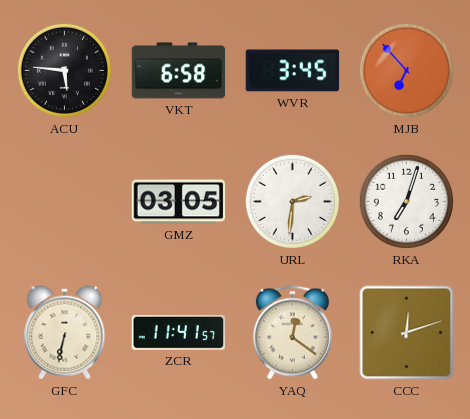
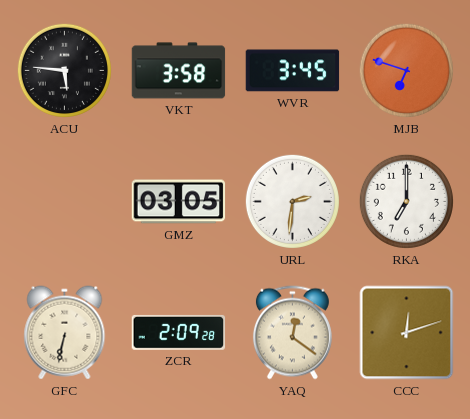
VKT: 6:58 -> 3:58 (179, 71)
MJB: 6:53 -> 6:48 (406, 70)
RKA: 7:03 -> 7:00 (406, 201)
ZCR: 11:41 -> 2:09 (179, 332)
